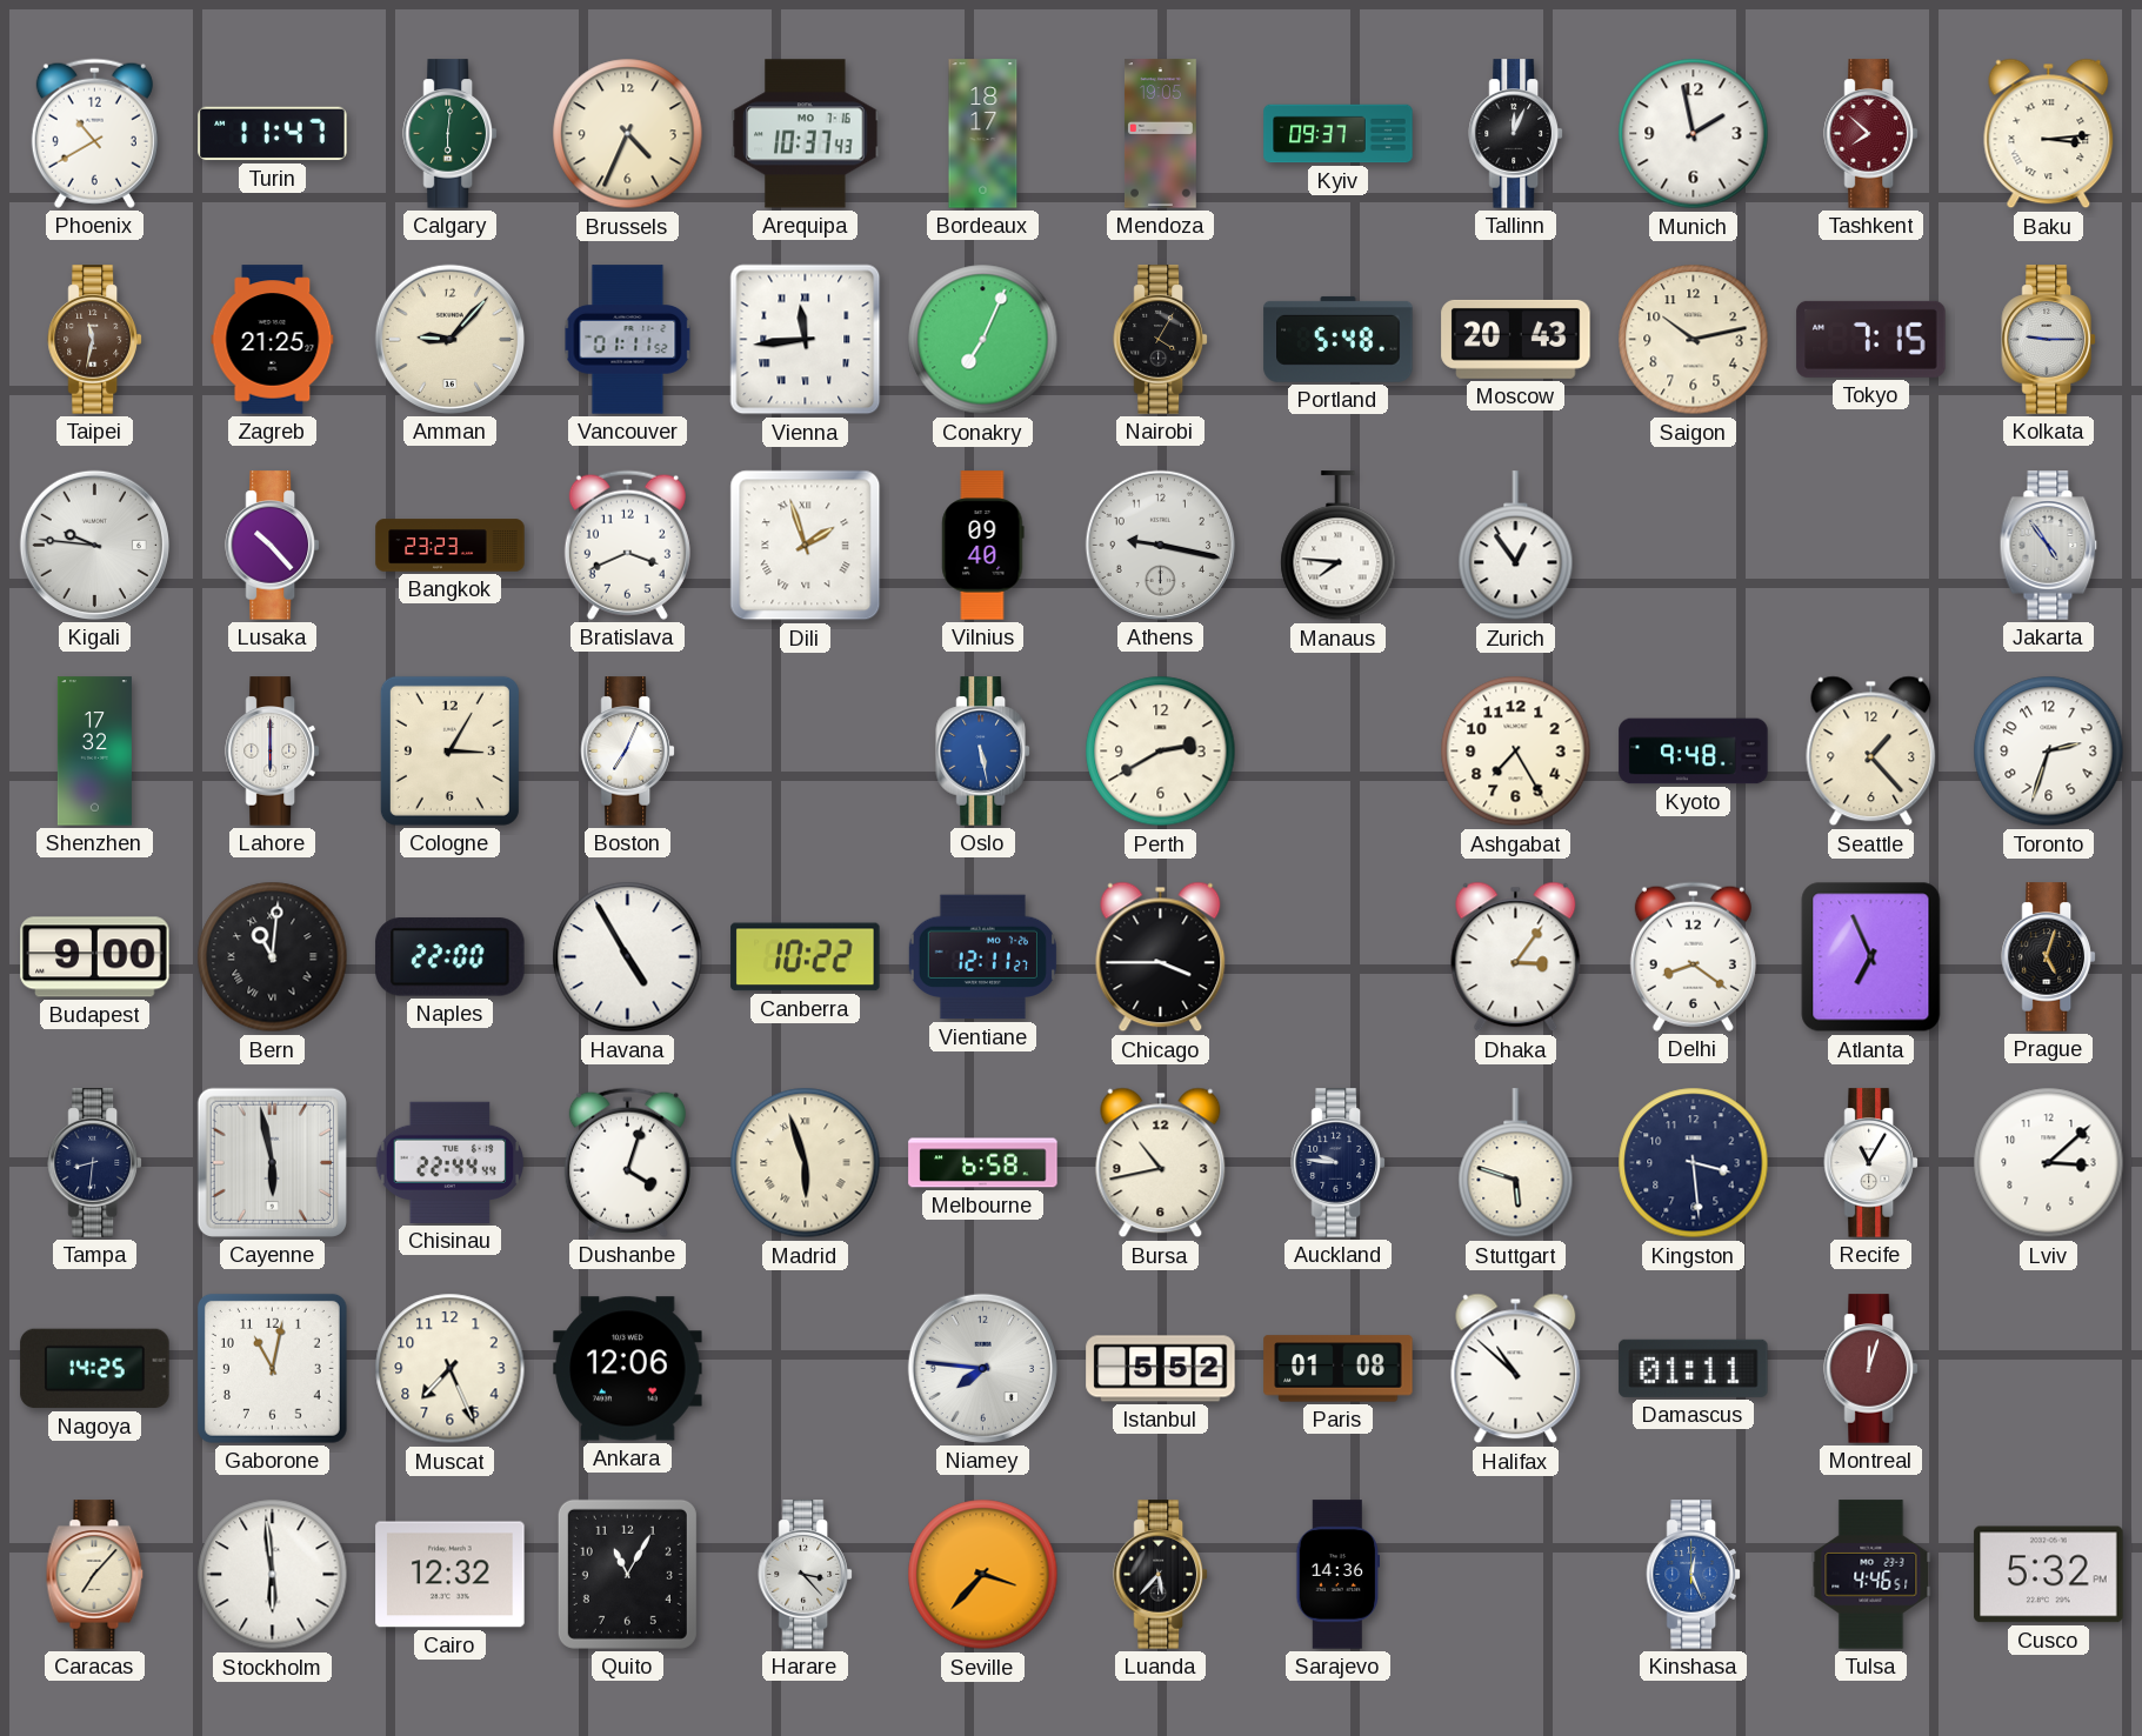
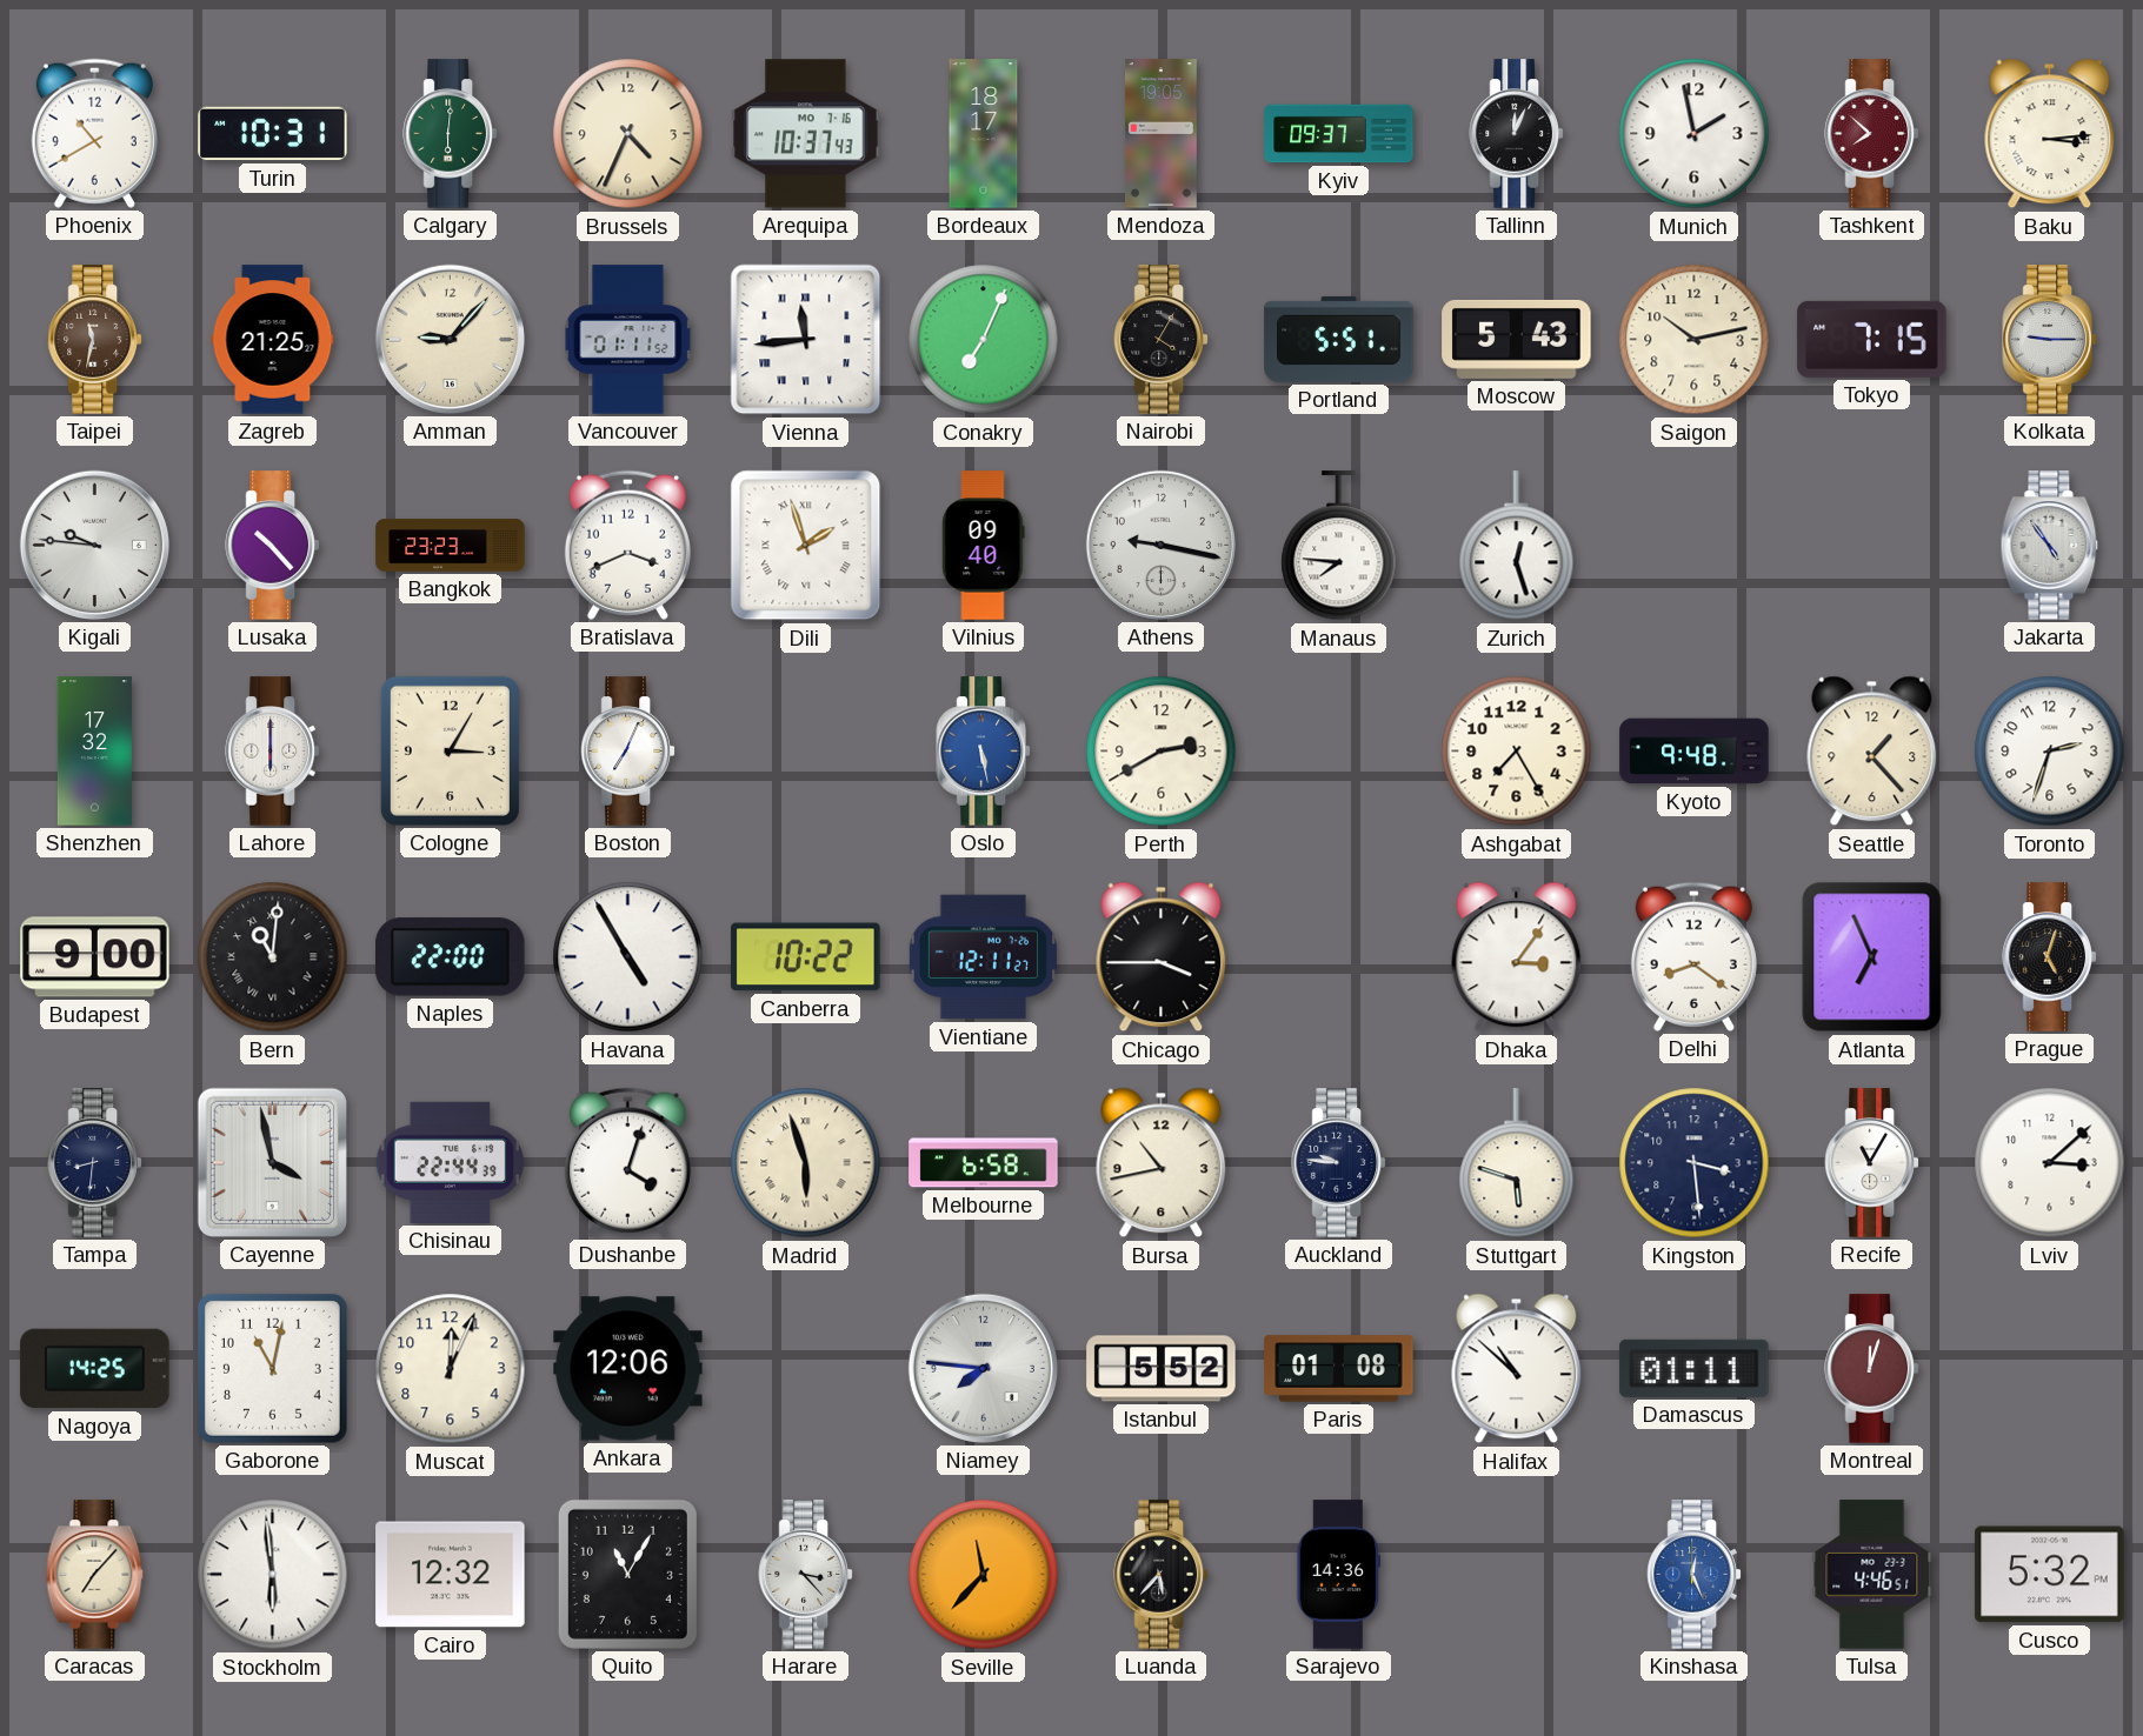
Turin: 11:47 -> 10:31 (273, 134)
Portland: 5:48 -> 5:51 (1339, 339)
Moscow: 20:43 -> 5:43 (1517, 339)
Zurich: 12:54 -> 12:27 (1517, 546)
Cayenne: 5:58 -> 3:58 (272, 1162)
Chisinau: 22:44:44 -> 22:44:39 (451, 1162)
Muscat: 7:26 -> 12:04 (451, 1369)
Seville: 3:37 -> 11:37 (984, 1575)
